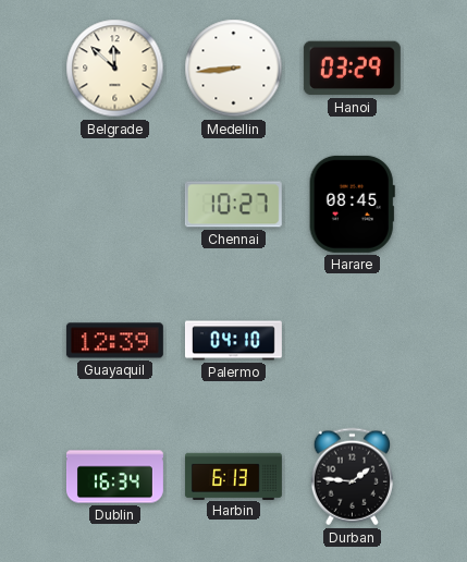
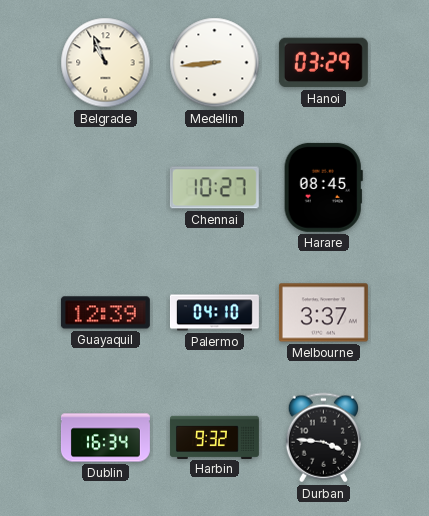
Belgrade: 11:52 -> 10:56 (106, 63)
Melbourne: none -> 3:37 (323, 313)
Harbin: 6:13 -> 9:32 (214, 437)
Durban: 1:46 -> 3:46 (323, 438)
